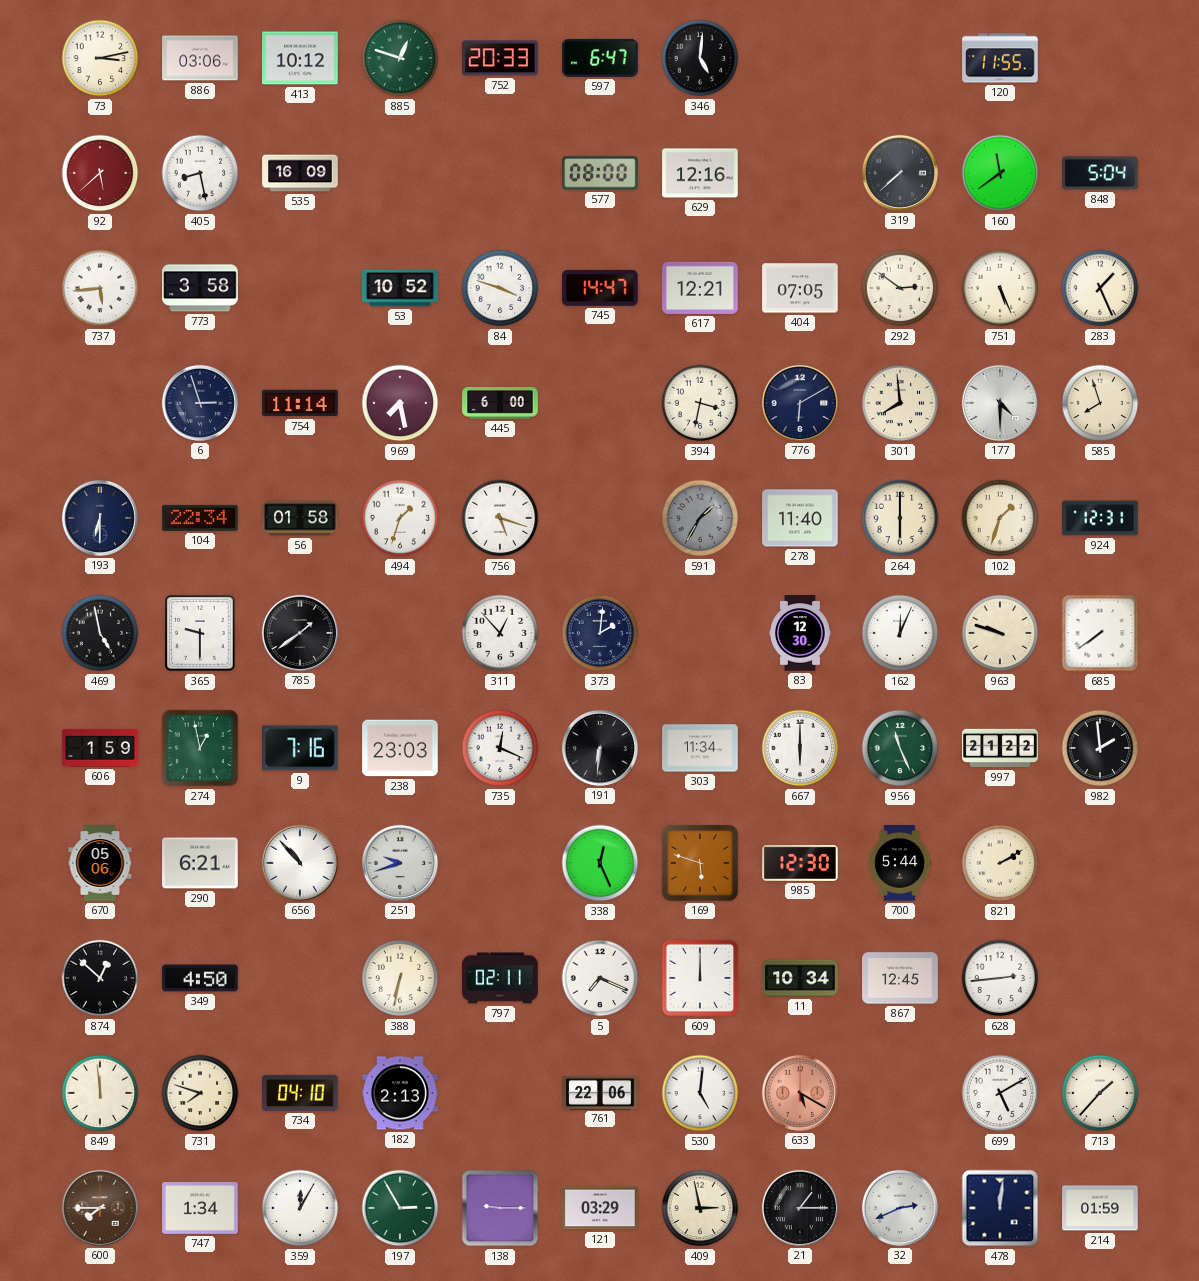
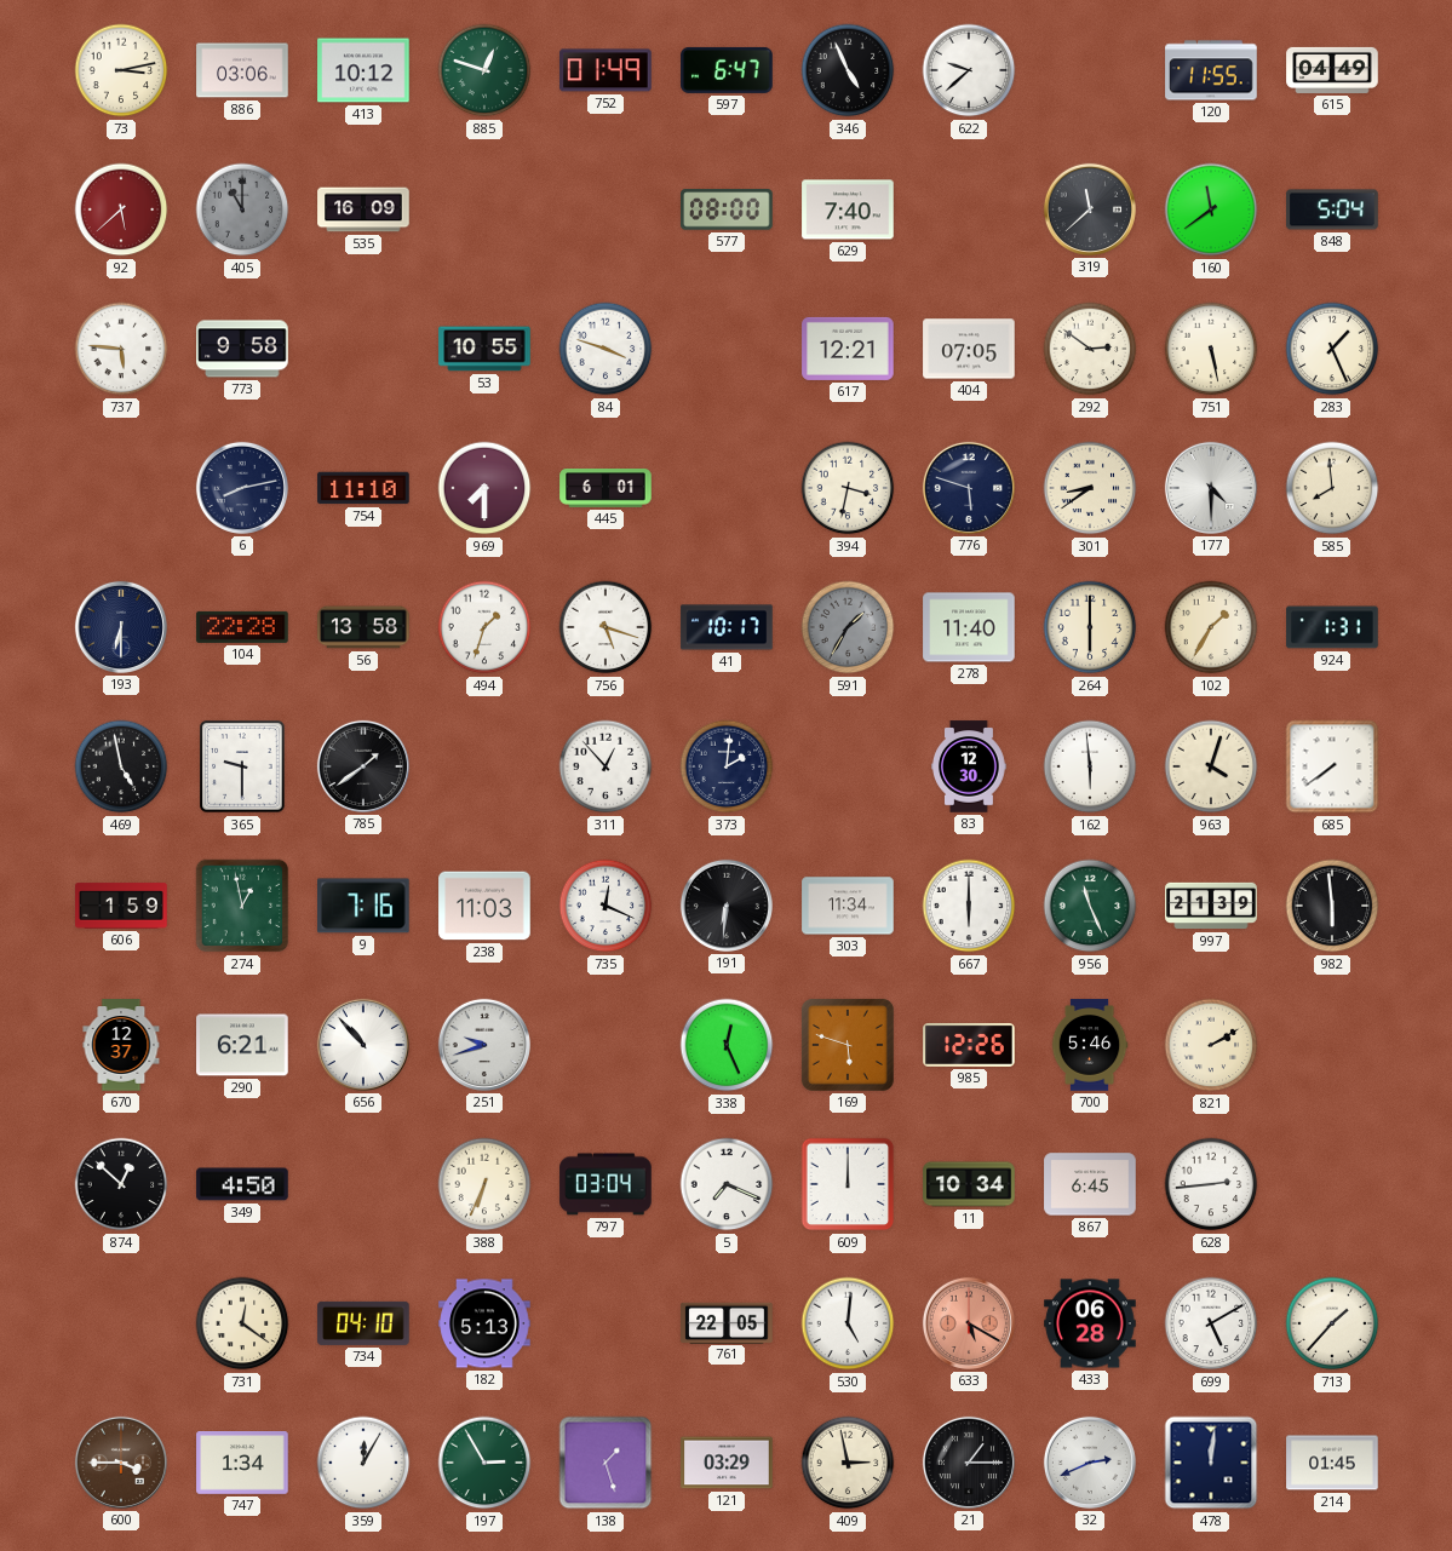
752: 20:33 -> 01:49 (606, 70)
346: 5:01 -> 4:56 (848, 70)
622: none -> 9:38 (969, 70)
615: none -> 04:49 (1332, 70)
405: 8:28 -> 11:00 (242, 209)
405 dial: white -> grey (242, 209)
629: 12:16 -> 7:40 (848, 209)
319: 7:38 -> 11:38 (1090, 209)
737: 5:44 -> 5:46 (121, 349)
773: 3:58 -> 9:58 (242, 349)
53: 10:52 -> 10:55 (484, 349)
745: 14:47 -> none (601, 288)
751: 5:26 -> 5:28 (1211, 349)
6: 2:57 -> 8:13 (242, 488)
754: 11:14 -> 11:10 (363, 488)
969: 7:28 -> 7:30 (484, 488)
445: 6:00 -> 6:01 (606, 489)
776: 6:10 -> 5:48 (969, 488)
301: 7:59 -> 8:39 (1090, 488)
585: 7:57 -> 7:59 (1332, 488)
104: 22:34 -> 22:28 (242, 627)
56: 01:58 -> 13:58 (363, 627)
41: none -> 10:17 (727, 627)
102: 1:33 -> 1:35 (1211, 627)
924: 12:31 -> 1:31 (1332, 627)
162: 12:04 -> 5:59 (1090, 766)
963: 9:48 -> 4:03 (1211, 766)
238: 23:03 -> 11:03 (484, 906)
997: 21:22 -> 21:39 (1211, 906)
982: 1:59 -> 5:59 (1332, 906)
670: 05:06 -> 12:37 (121, 1045)
985: 12:30 -> 12:26 (969, 1045)
700: 5:44 -> 5:46 (1090, 1045)
388: 6:32 -> 6:34 (484, 1184)
797: 02:11 -> 03:04 (606, 1184)
867: 12:45 -> 6:45 (1090, 1184)
849: 11:59 -> none (100, 1093)
731: 7:48 -> 12:21 (242, 1323)
182: 2:13 -> 5:13 (484, 1323)
761: 22:06 -> 22:05 (727, 1322)
433: none -> 06:28 (1090, 1323)
600: 7:45 -> 3:45 (121, 1463)
138: 9:15 -> 1:27 (606, 1463)
214: 01:59 -> 01:45 (1332, 1463)
